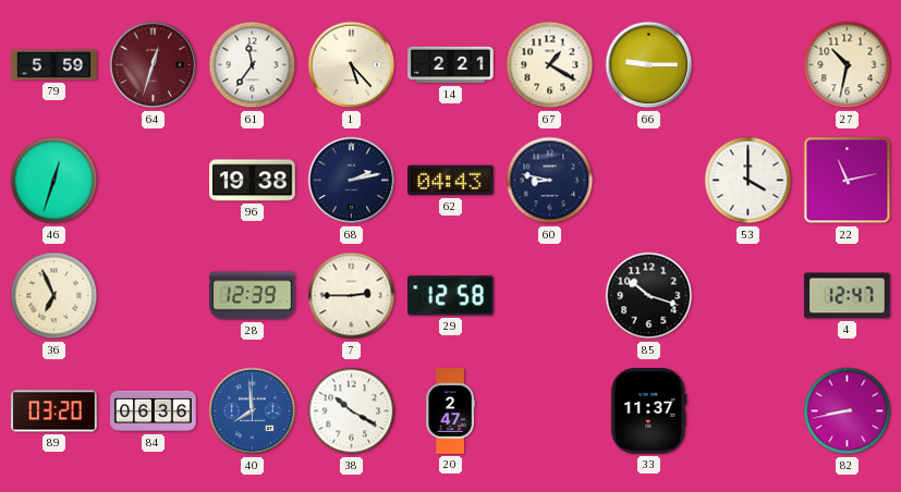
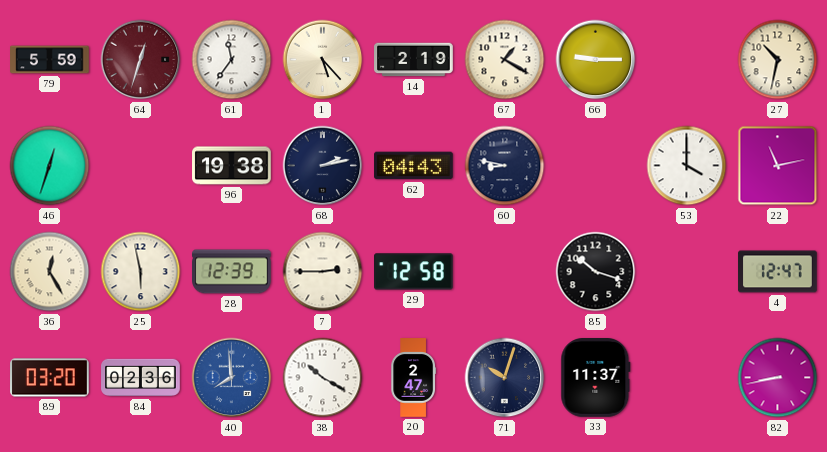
14: 2:21 -> 2:19 (414, 60)
36: 6:56 -> 12:25 (50, 272)
25: none -> 5:58 (141, 272)
84: 06:36 -> 02:36 (141, 378)
71: none -> 10:03 (505, 378)
